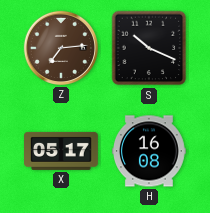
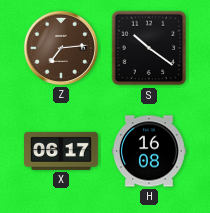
S: 10:19 -> 10:21 (149, 48)
X: 05:17 -> 06:17 (62, 151)
